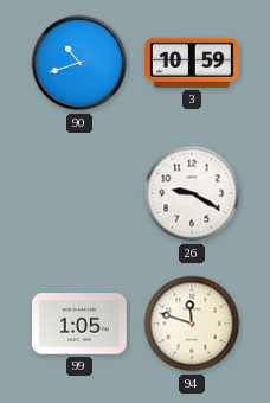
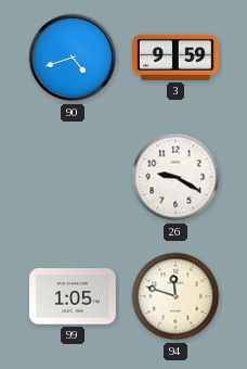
90: 10:42 -> 4:42 (73, 58)
3: 10:59 -> 9:59 (175, 58)
